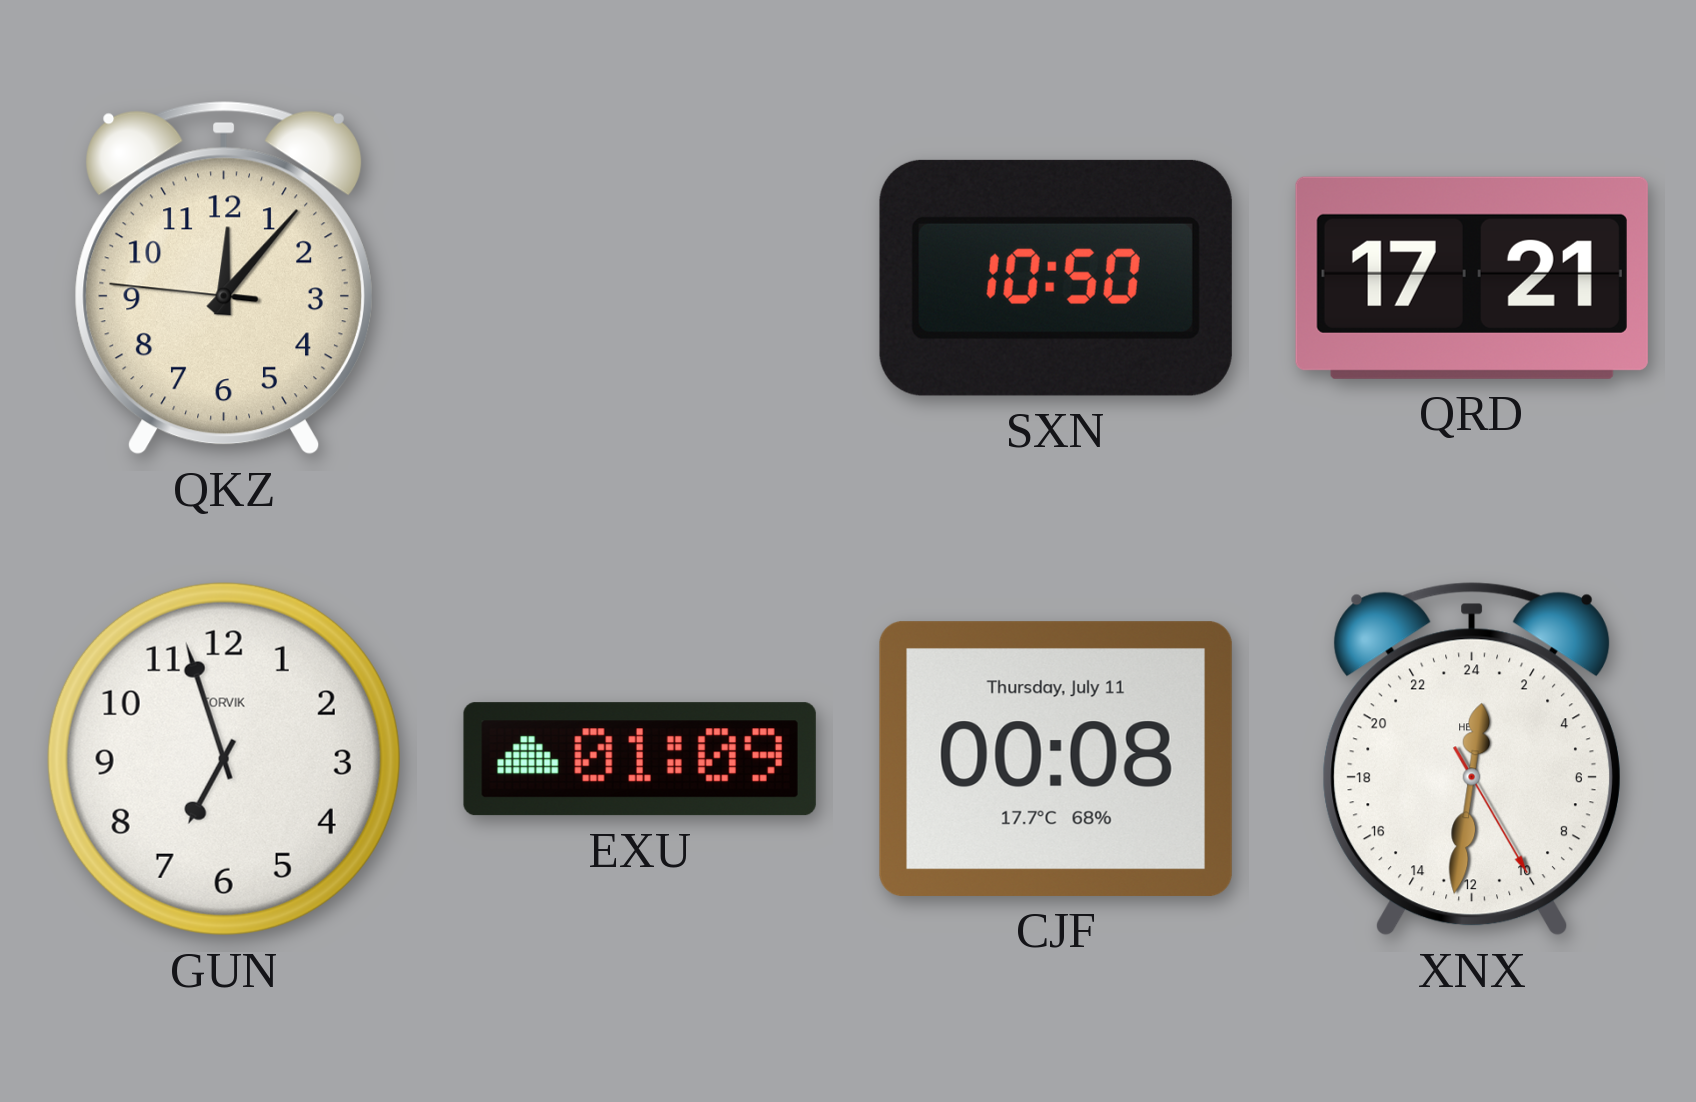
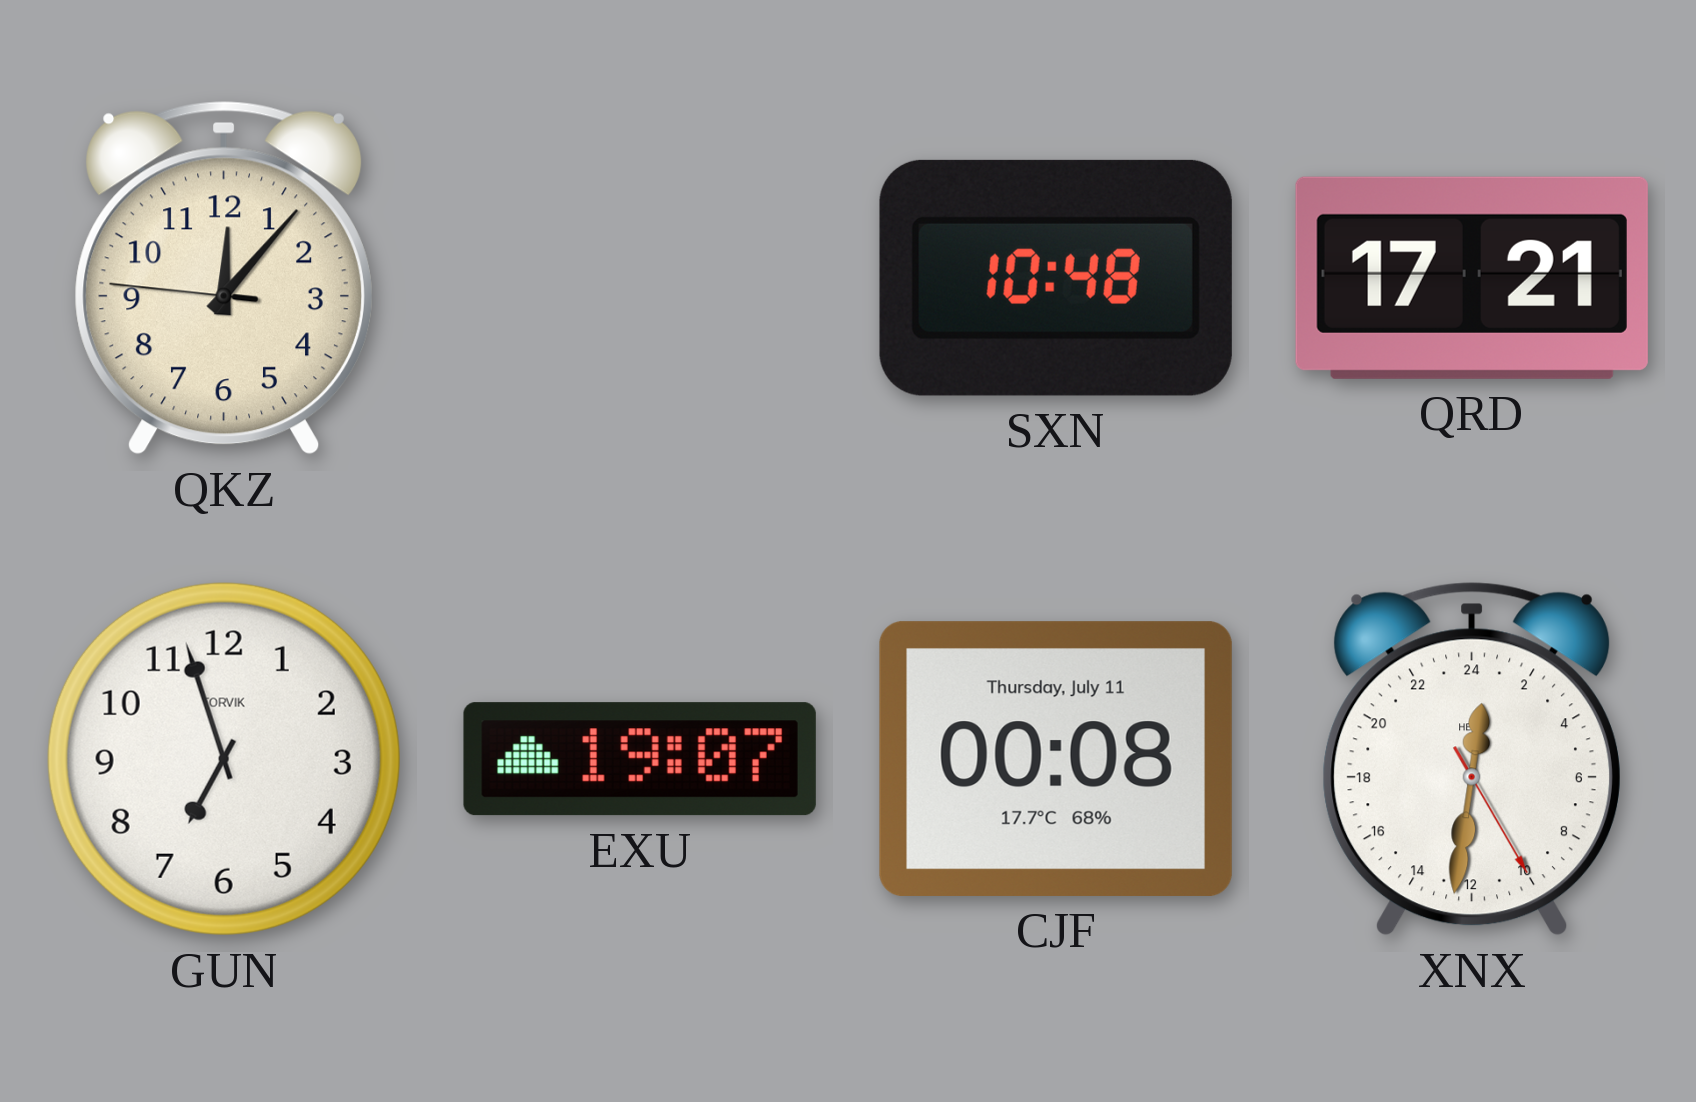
SXN: 10:50 -> 10:48 (1056, 278)
EXU: 01:09 -> 19:07 (640, 759)
